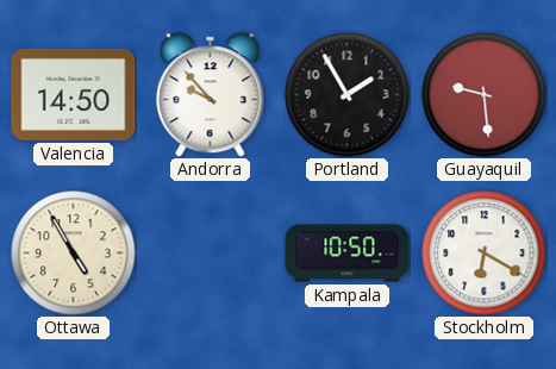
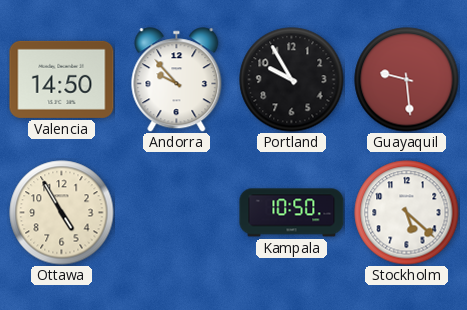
Portland: 1:55 -> 9:55 (292, 80)
Stockholm: 6:20 -> 5:22 (407, 213)
